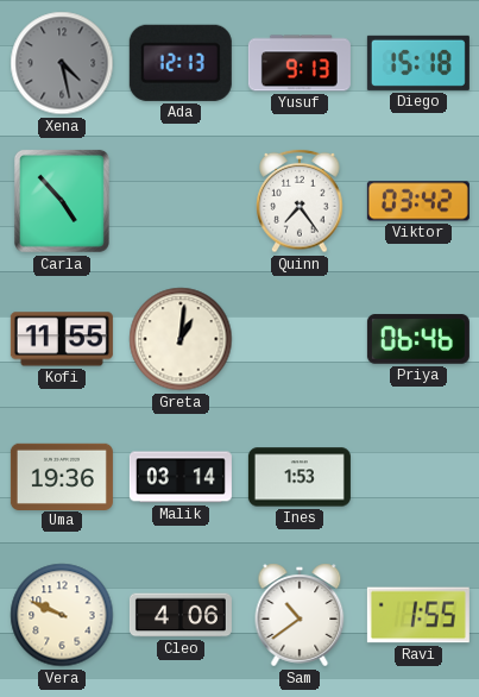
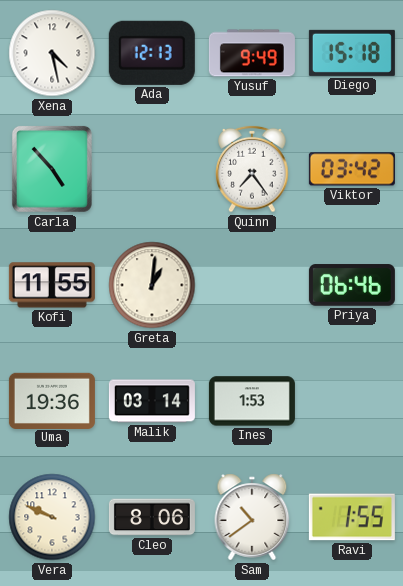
Xena dial: grey -> white (52, 53)
Yusuf: 9:13 -> 9:49 (252, 53)
Cleo: 4:06 -> 8:06 (152, 517)
